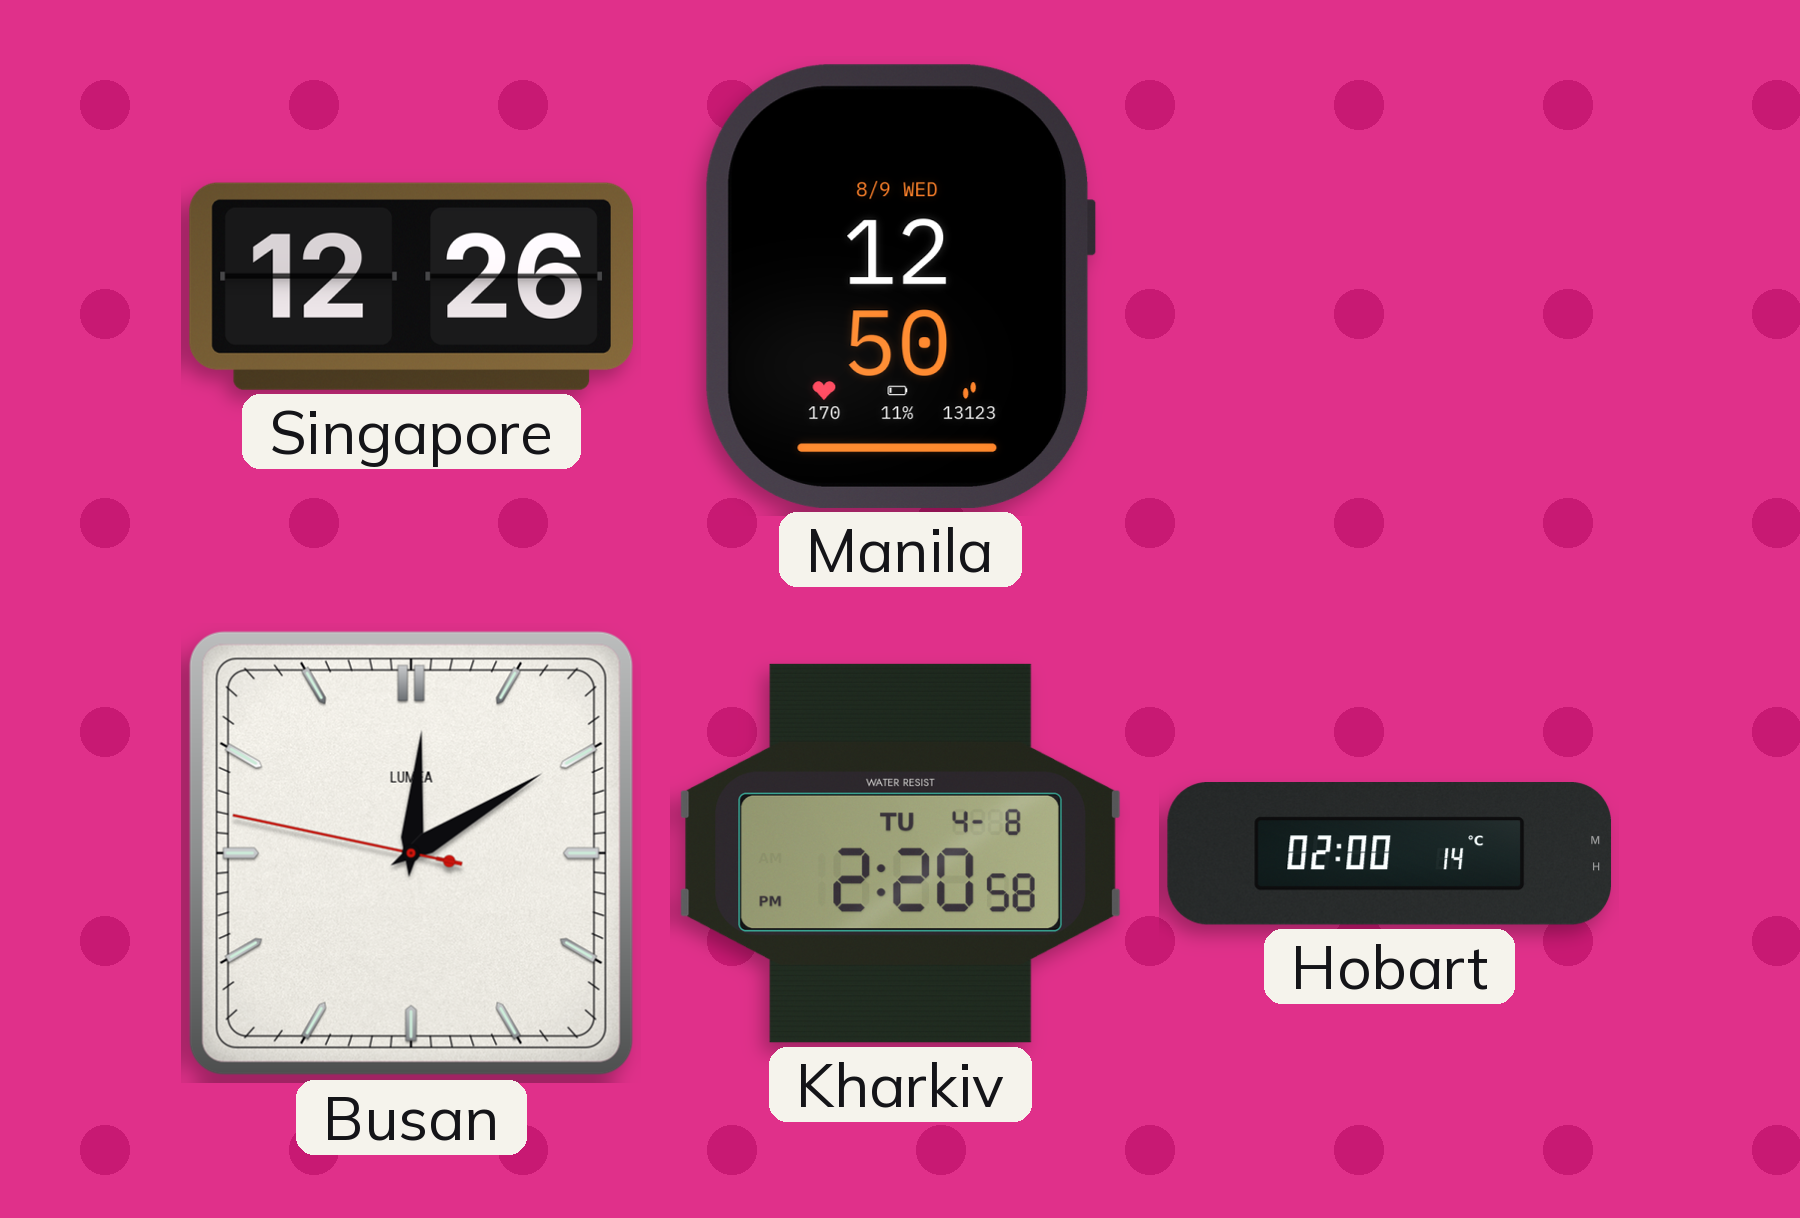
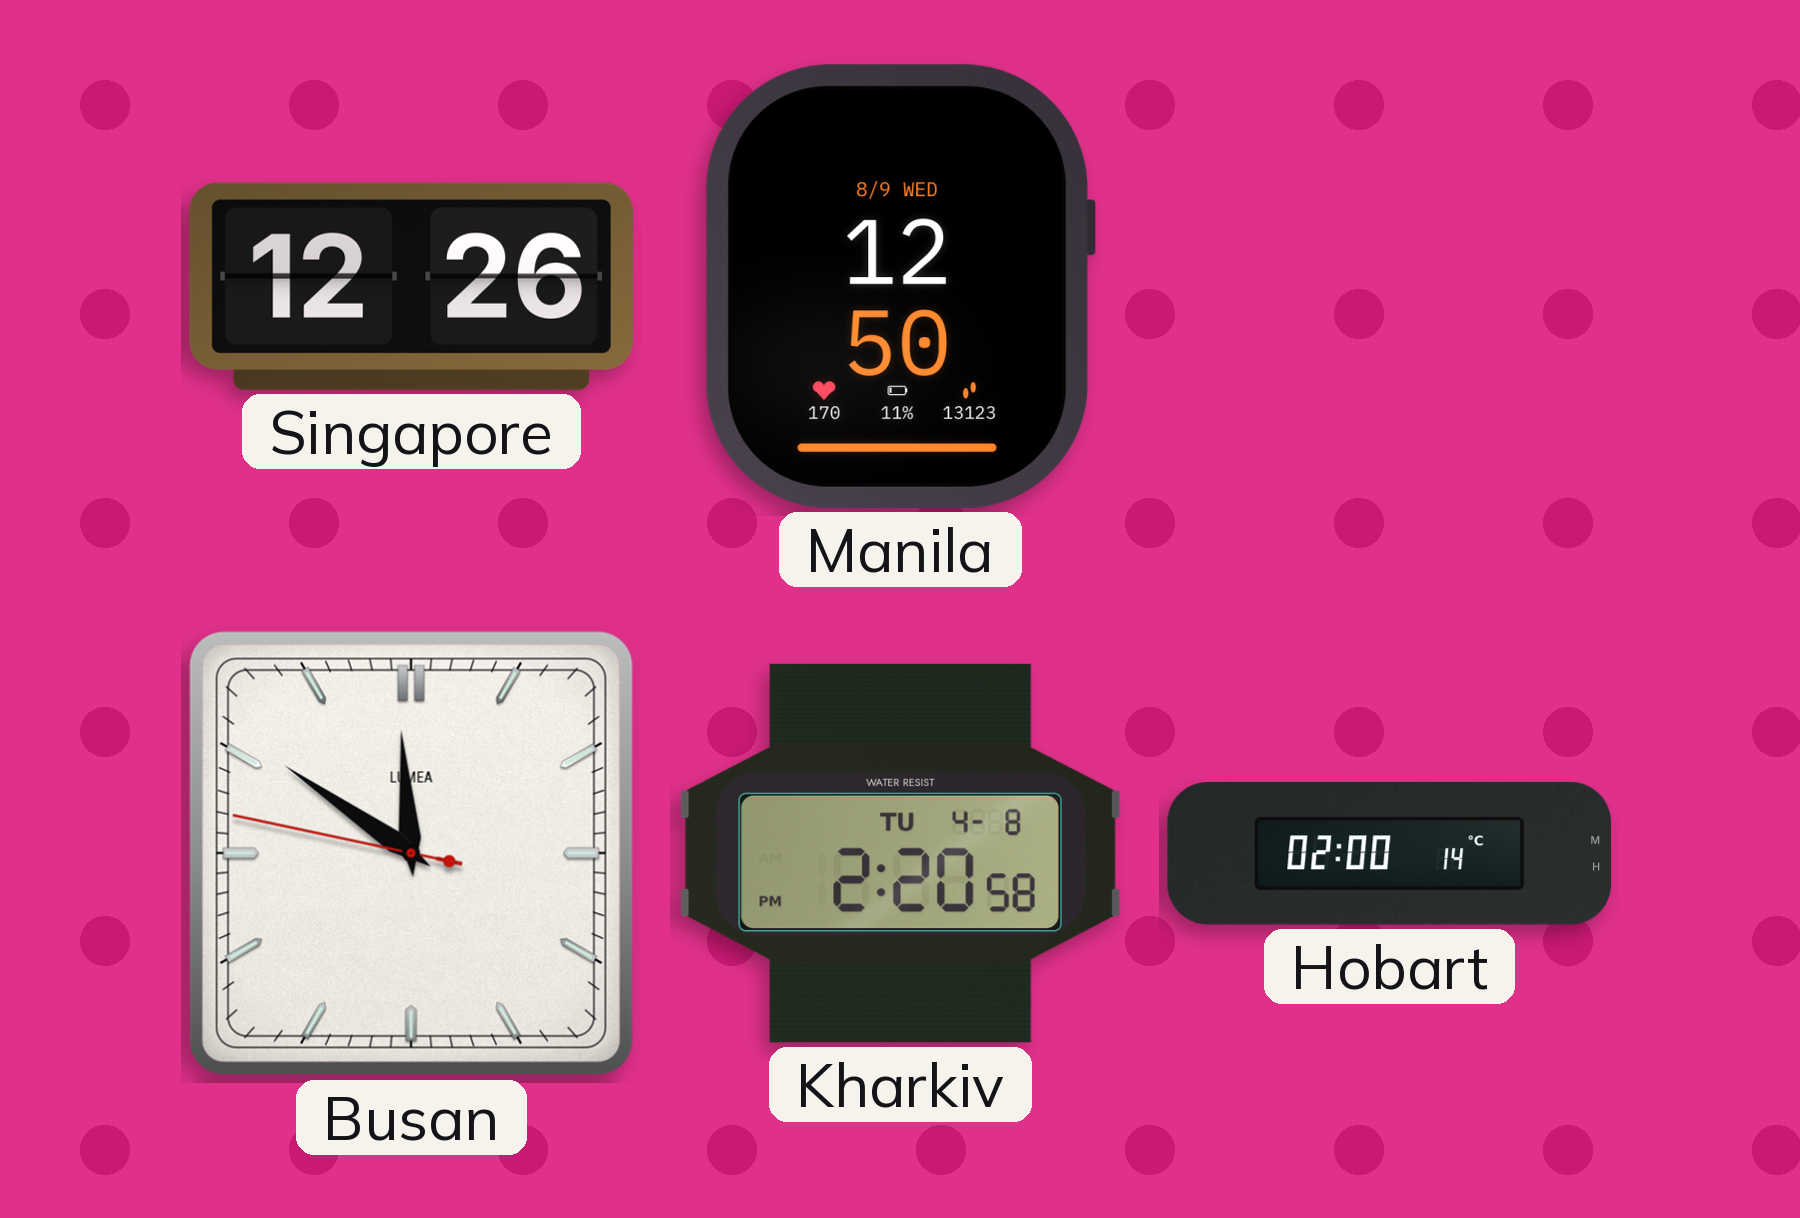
Busan: 12:09 -> 11:50 (411, 853)
